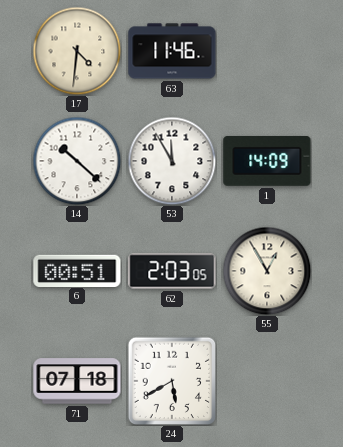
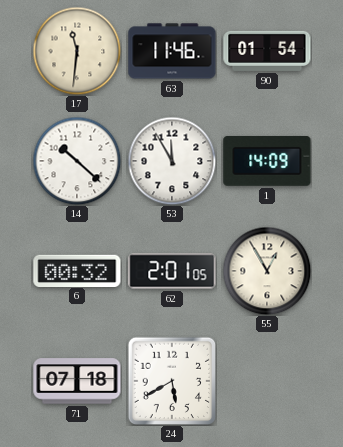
17: 4:31 -> 11:31 (77, 51)
90: none -> 01:54 (267, 51)
6: 00:51 -> 00:32 (77, 270)
62: 2:03 -> 2:01 (172, 271)
